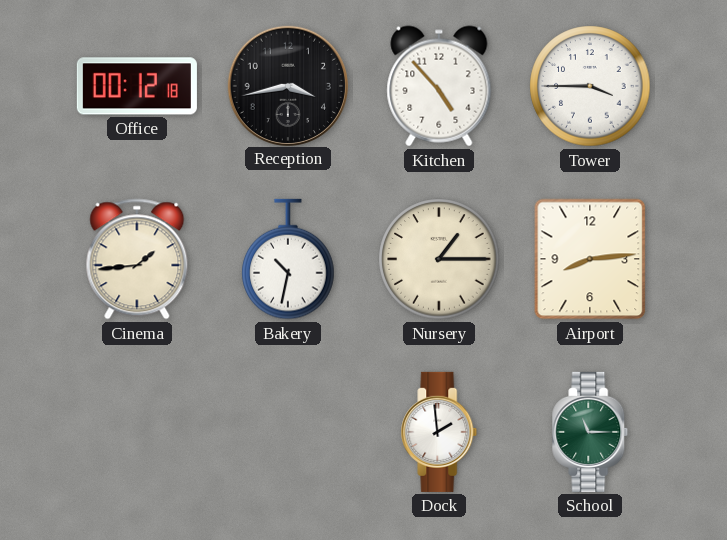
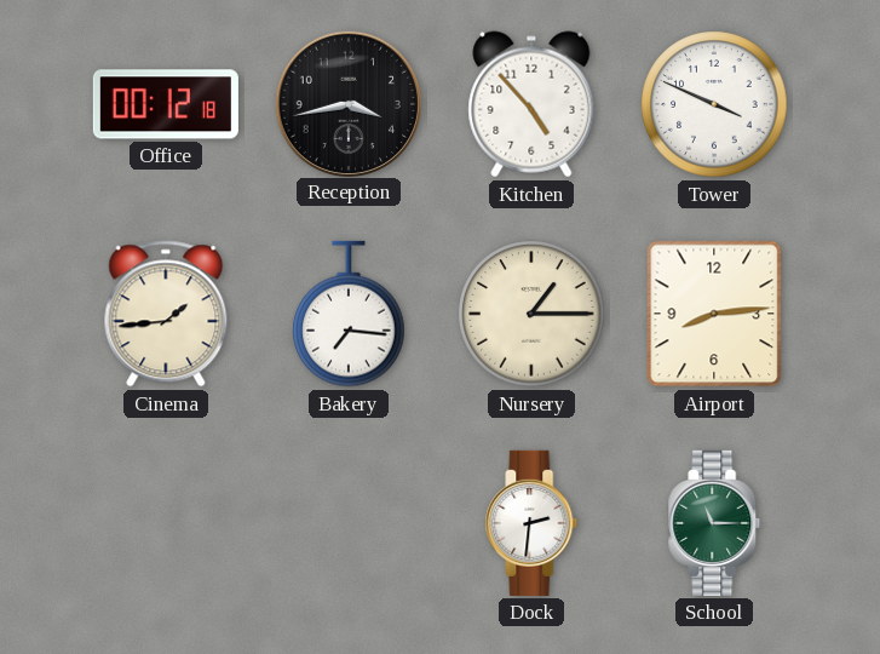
Tower: 3:45 -> 3:49 (714, 104)
Bakery: 10:32 -> 7:16 (349, 314)
Dock: 1:59 -> 2:31 (531, 523)
